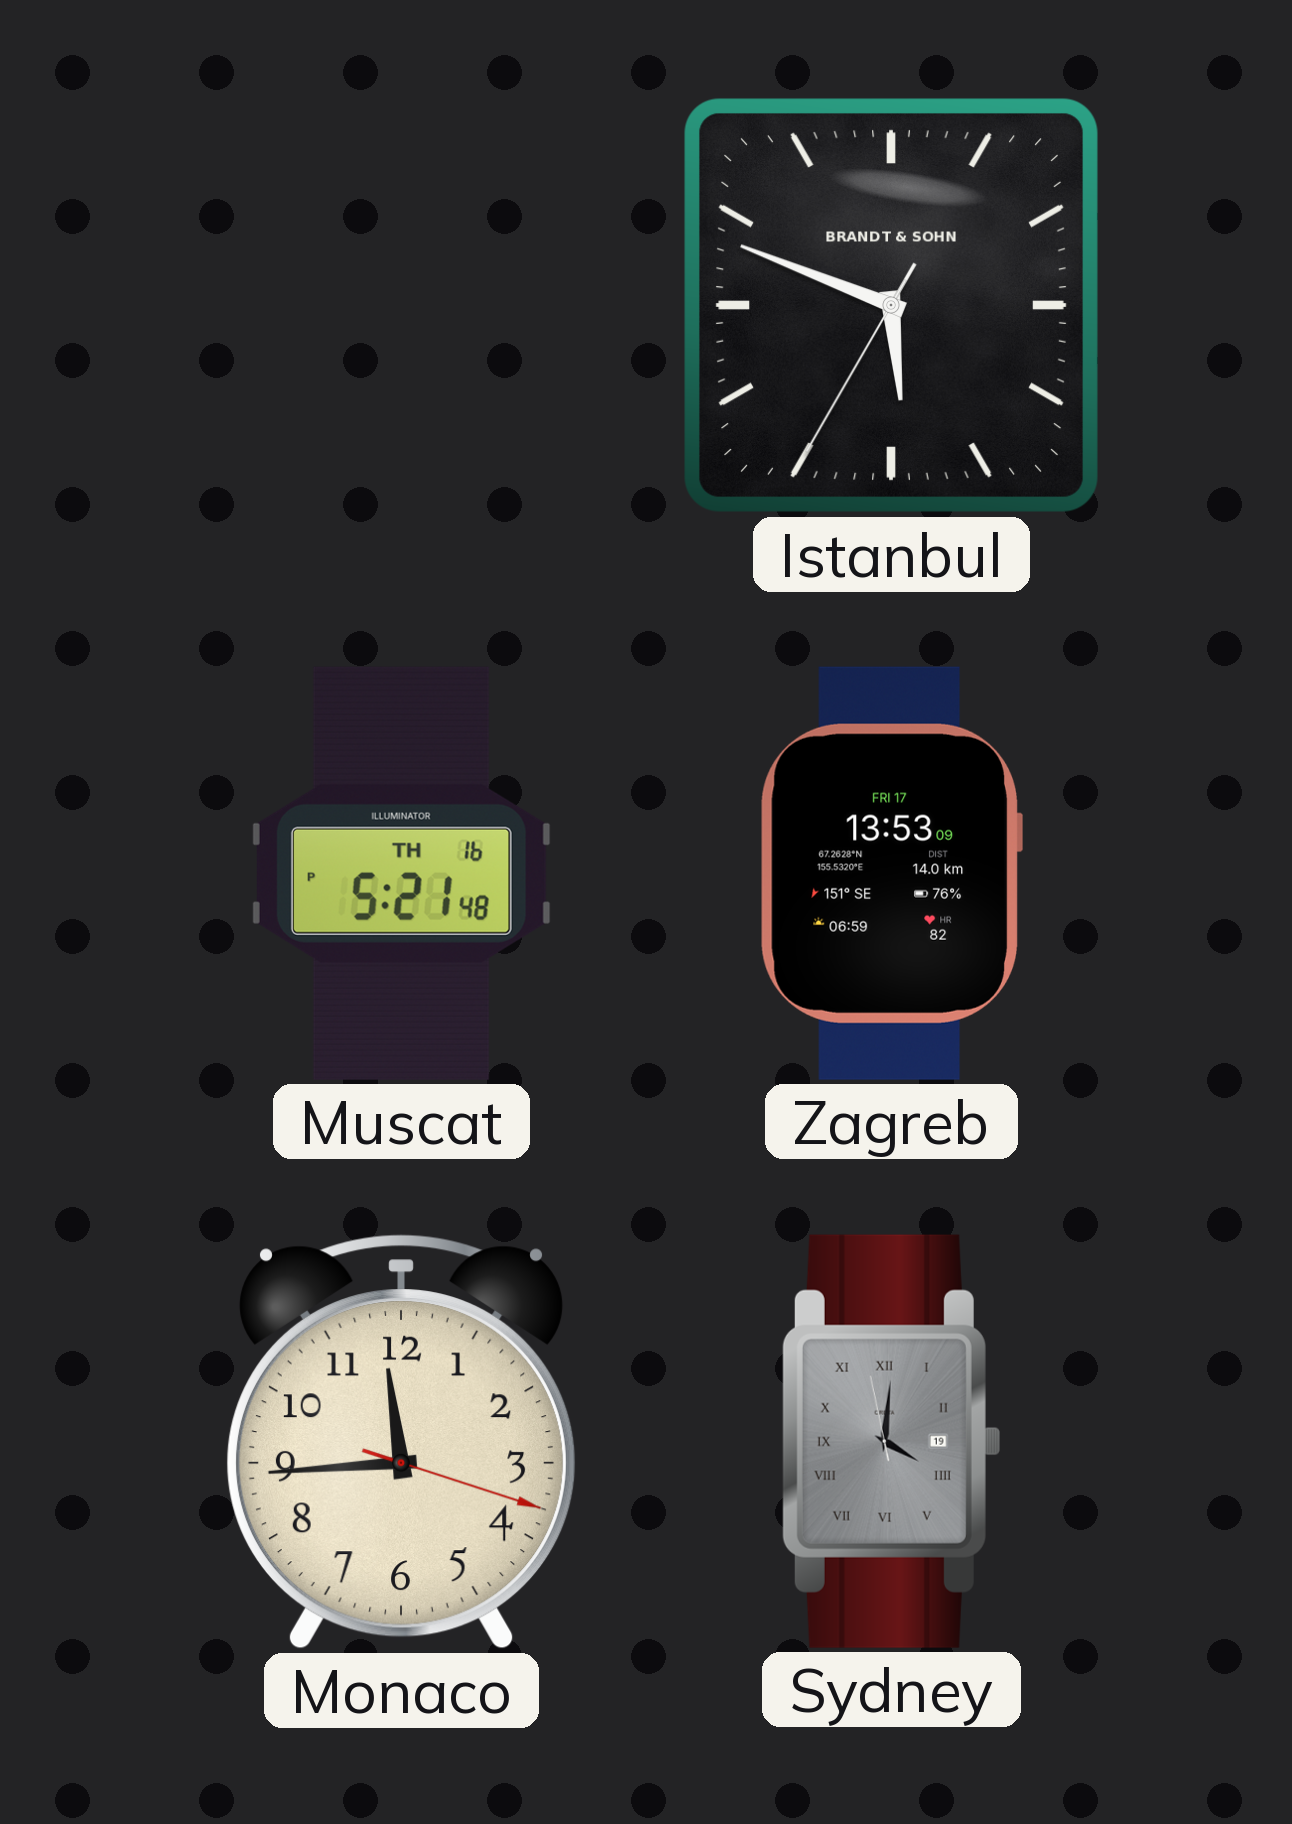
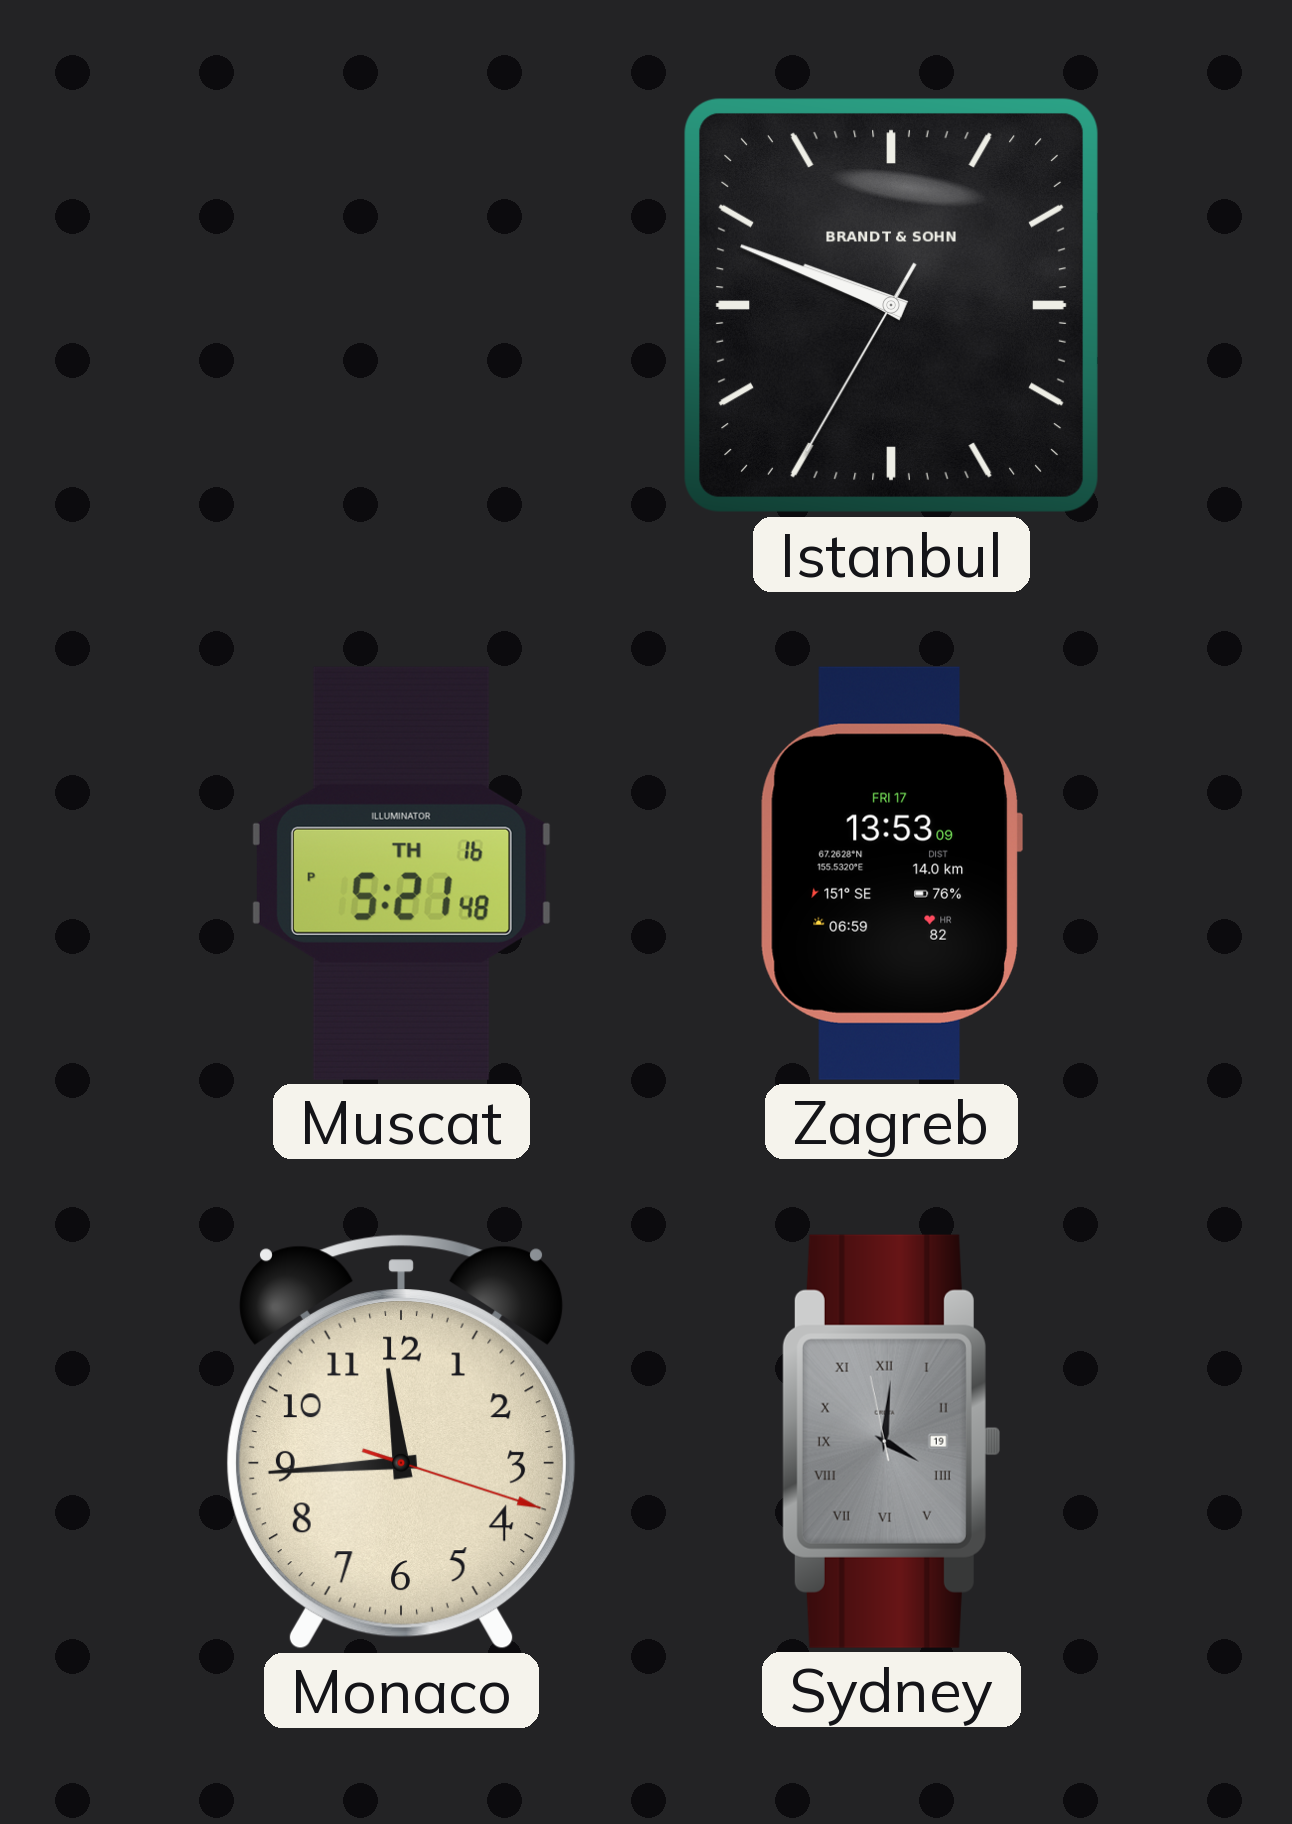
Istanbul: 5:48 -> 9:48 (891, 305)
